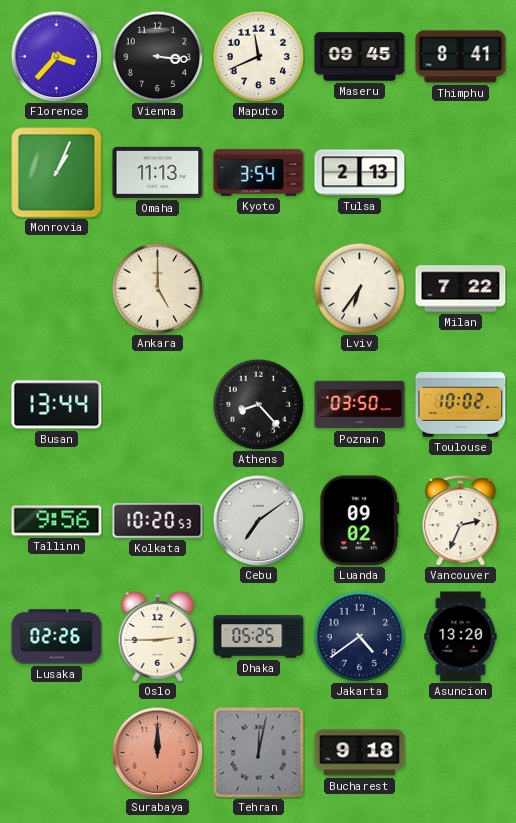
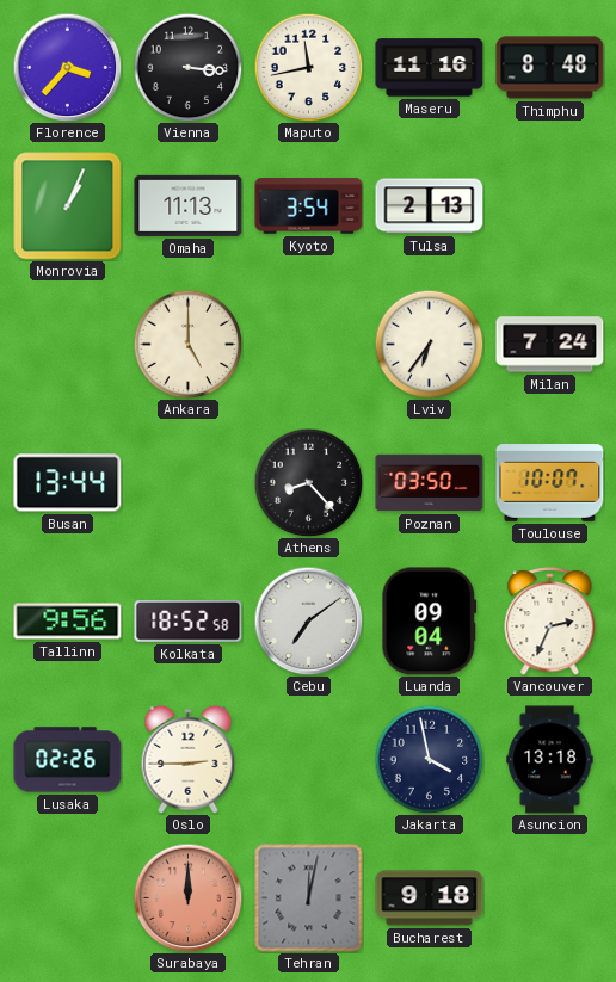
Maputo: 11:41 -> 11:43 (308, 67)
Maseru: 09:45 -> 11:16 (430, 68)
Thimphu: 8:41 -> 8:48 (550, 68)
Milan: 7:22 -> 7:24 (550, 345)
Toulouse: 10:02 -> 10:07 (550, 483)
Kolkata: 10:20 -> 18:52 (189, 622)
Luanda: 09:02 -> 09:04 (430, 622)
Dhaka: 05:25 -> none (259, 637)
Jakarta: 4:39 -> 3:58 (429, 759)
Asuncion: 13:20 -> 13:18 (550, 760)
